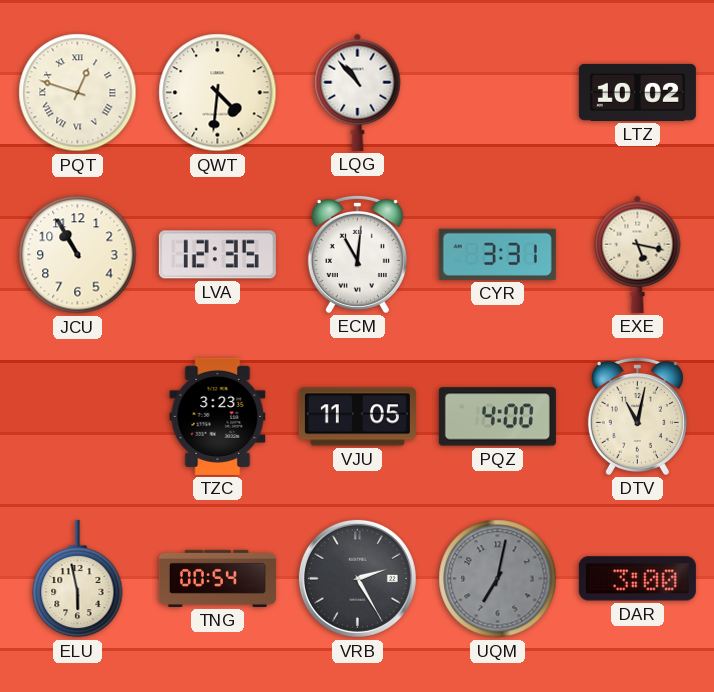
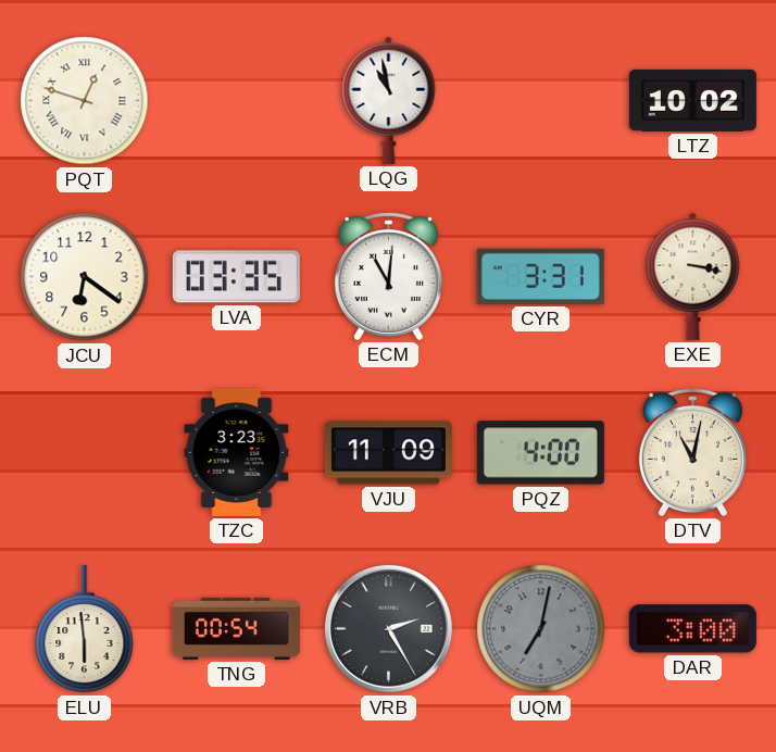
QWT: 4:31 -> none (218, 93)
LQG: 10:53 -> 10:58 (389, 100)
JCU: 10:55 -> 6:21 (85, 277)
LVA: 12:35 -> 03:35 (236, 277)
EXE: 5:17 -> 3:17 (693, 276)
VJU: 11:05 -> 11:09 (388, 453)
ELU: 5:58 -> 5:59 (85, 629)
